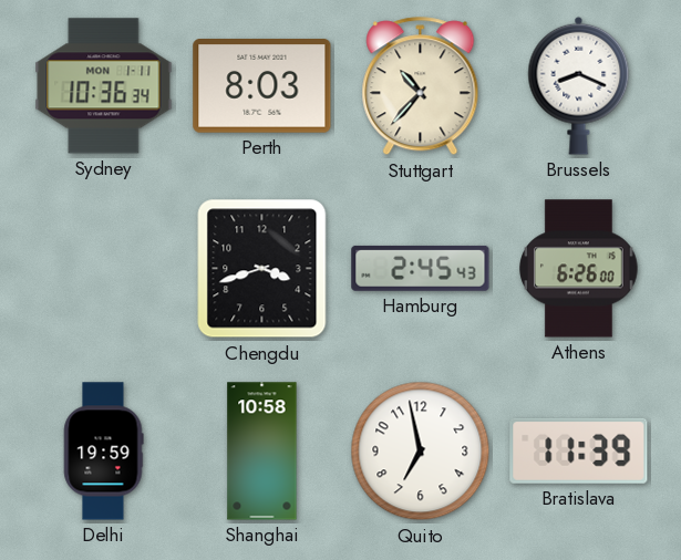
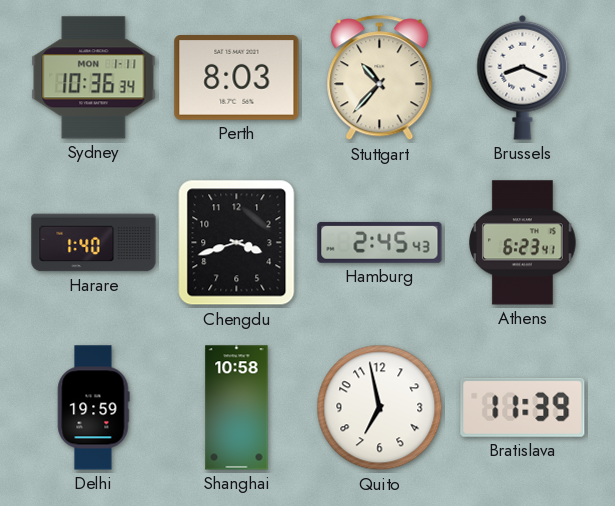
Harare: none -> 1:40 (94, 243)
Athens: 6:26 -> 6:23 (523, 243)
